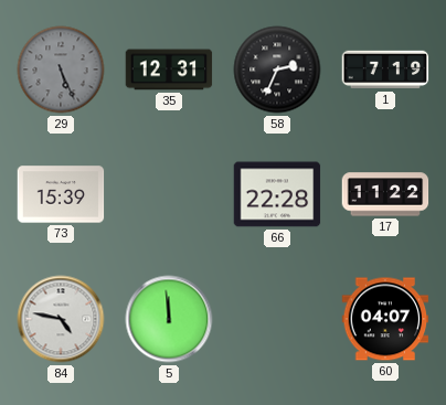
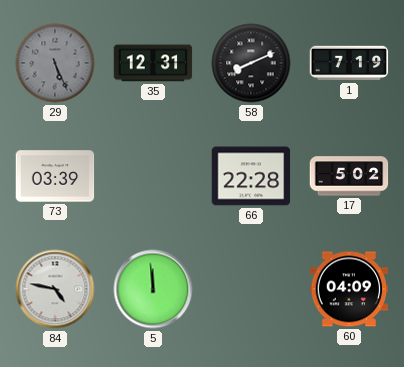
58: 2:34 -> 8:11 (251, 63)
73: 15:39 -> 03:39 (55, 176)
17: 11:22 -> 5:02 (349, 176)
60: 04:07 -> 04:09 (349, 289)
